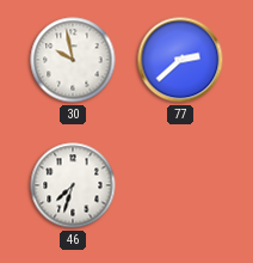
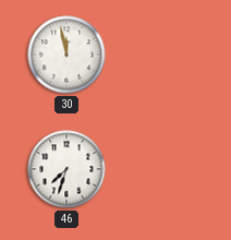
30: 9:58 -> 11:58 (66, 55)
77: 2:38 -> none (180, 60)
